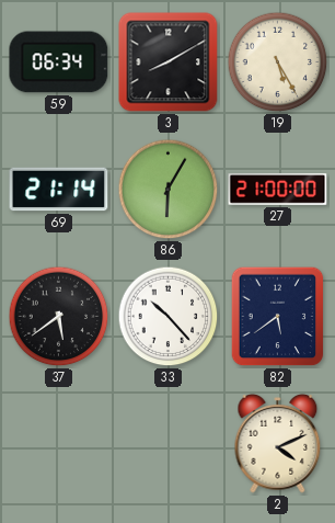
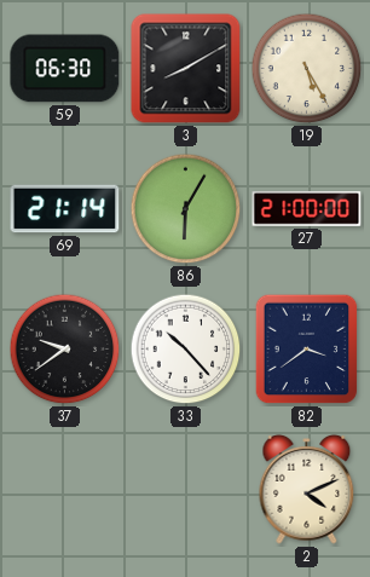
59: 06:34 -> 06:30 (65, 69)
37: 5:39 -> 9:39 (65, 350)
82: 5:39 -> 3:39 (307, 350)
